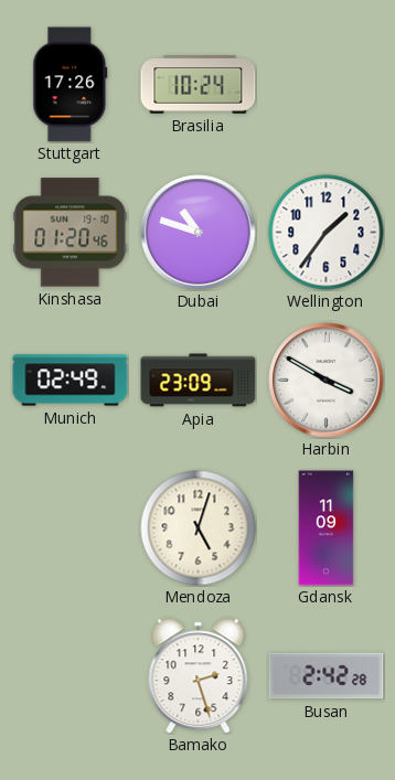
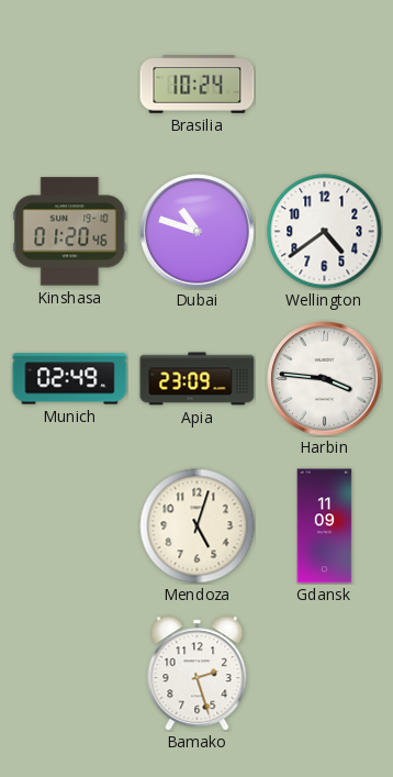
Stuttgart: 17:26 -> none (71, 85)
Wellington: 1:36 -> 4:39 (325, 232)
Harbin: 3:50 -> 3:46 (325, 379)
Busan: 2:42 -> none (327, 676)
